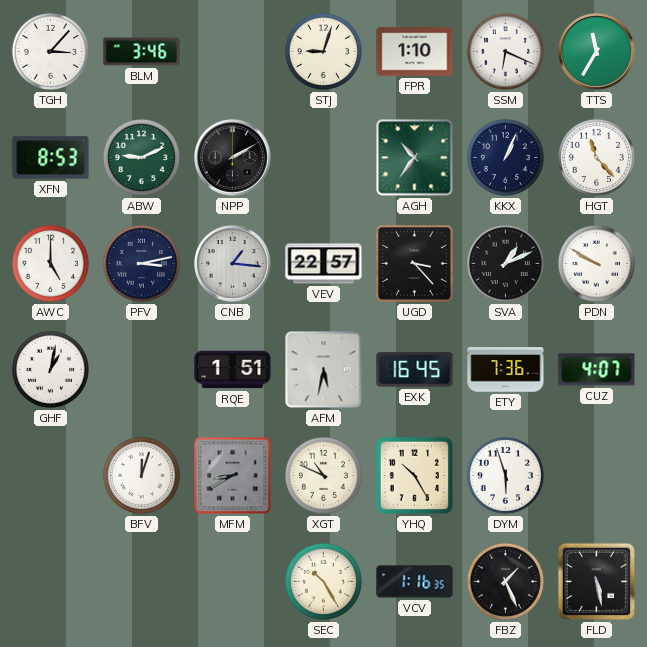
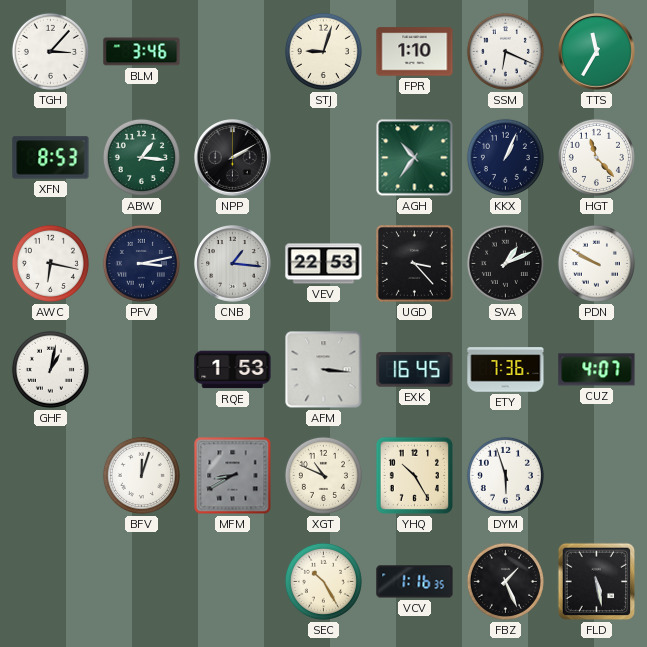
ABW: 9:11 -> 1:16 (141, 157)
AWC: 5:00 -> 6:17 (50, 263)
VEV: 22:57 -> 22:53 (324, 264)
RQE: 1:51 -> 1:53 (233, 370)
AFM: 5:32 -> 3:16 (324, 370)
